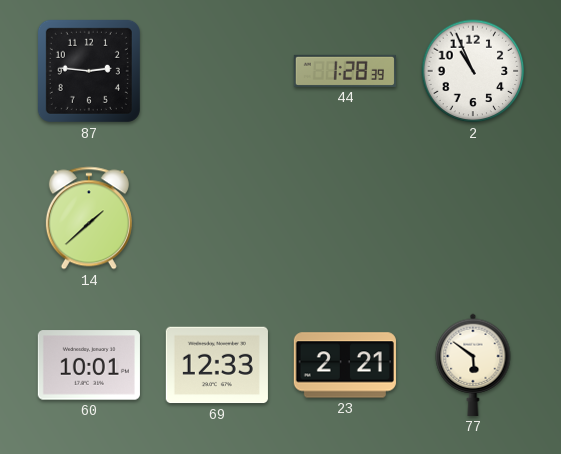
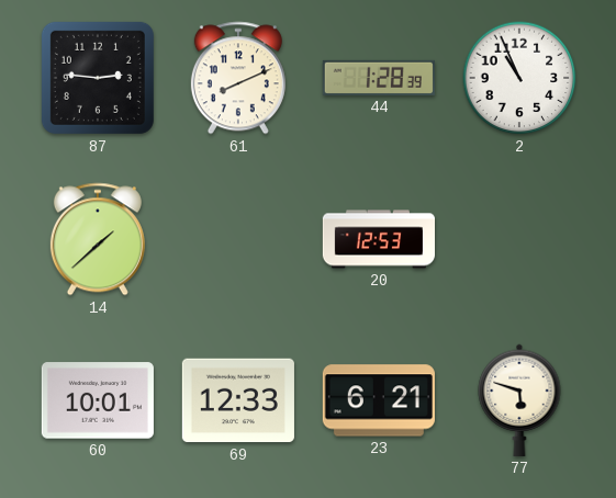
61: none -> 8:11 (238, 78)
20: none -> 12:53 (378, 239)
23: 2:21 -> 6:21 (379, 400)
77: 5:51 -> 5:48 (519, 400)
